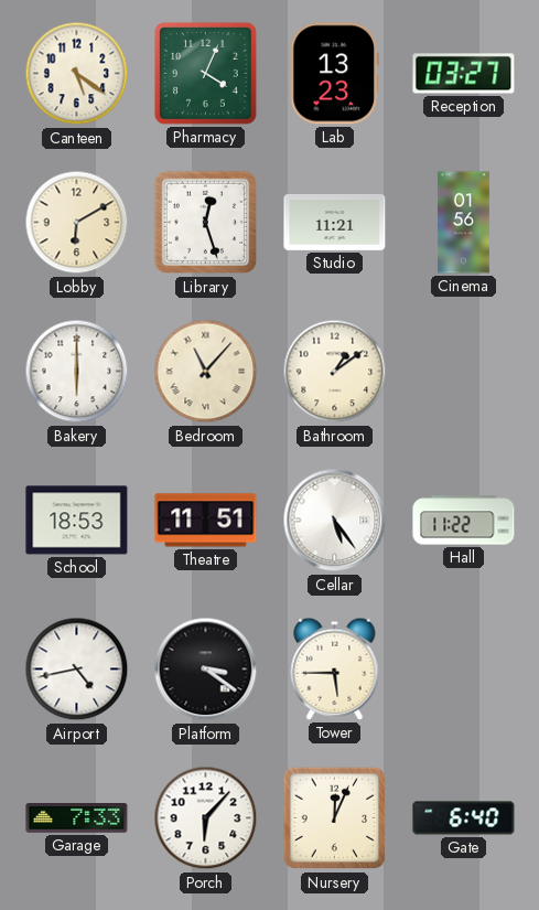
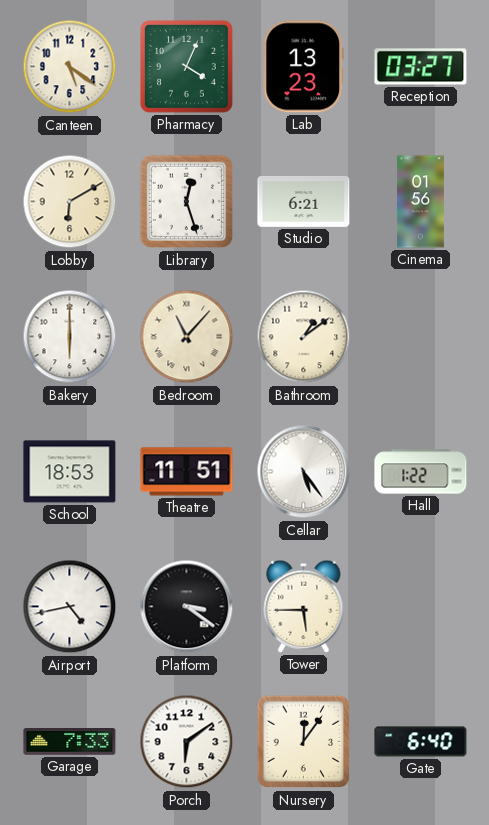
Studio: 11:21 -> 6:21 (304, 201)
Hall: 11:22 -> 1:22 (421, 472)
Porch: 6:07 -> 6:09 (187, 742)
Nursery: 12:04 -> 12:06 (304, 742)
